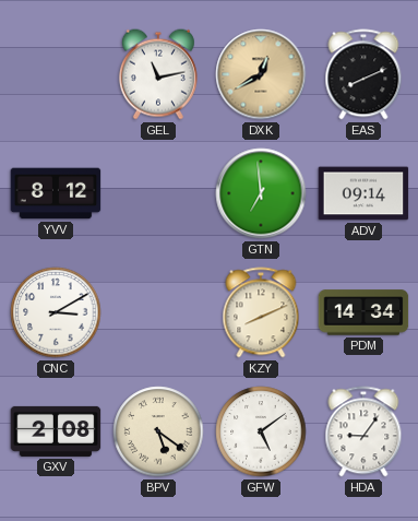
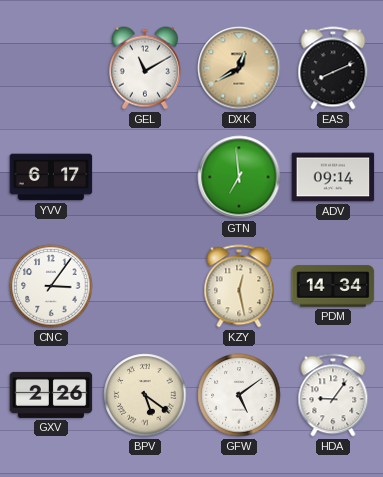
GEL: 11:13 -> 11:10 (145, 68)
YVV: 8:12 -> 6:17 (51, 177)
CNC: 3:10 -> 3:06 (51, 286)
KZY: 8:11 -> 12:28 (239, 286)
GXV: 2:08 -> 2:26 (51, 395)
